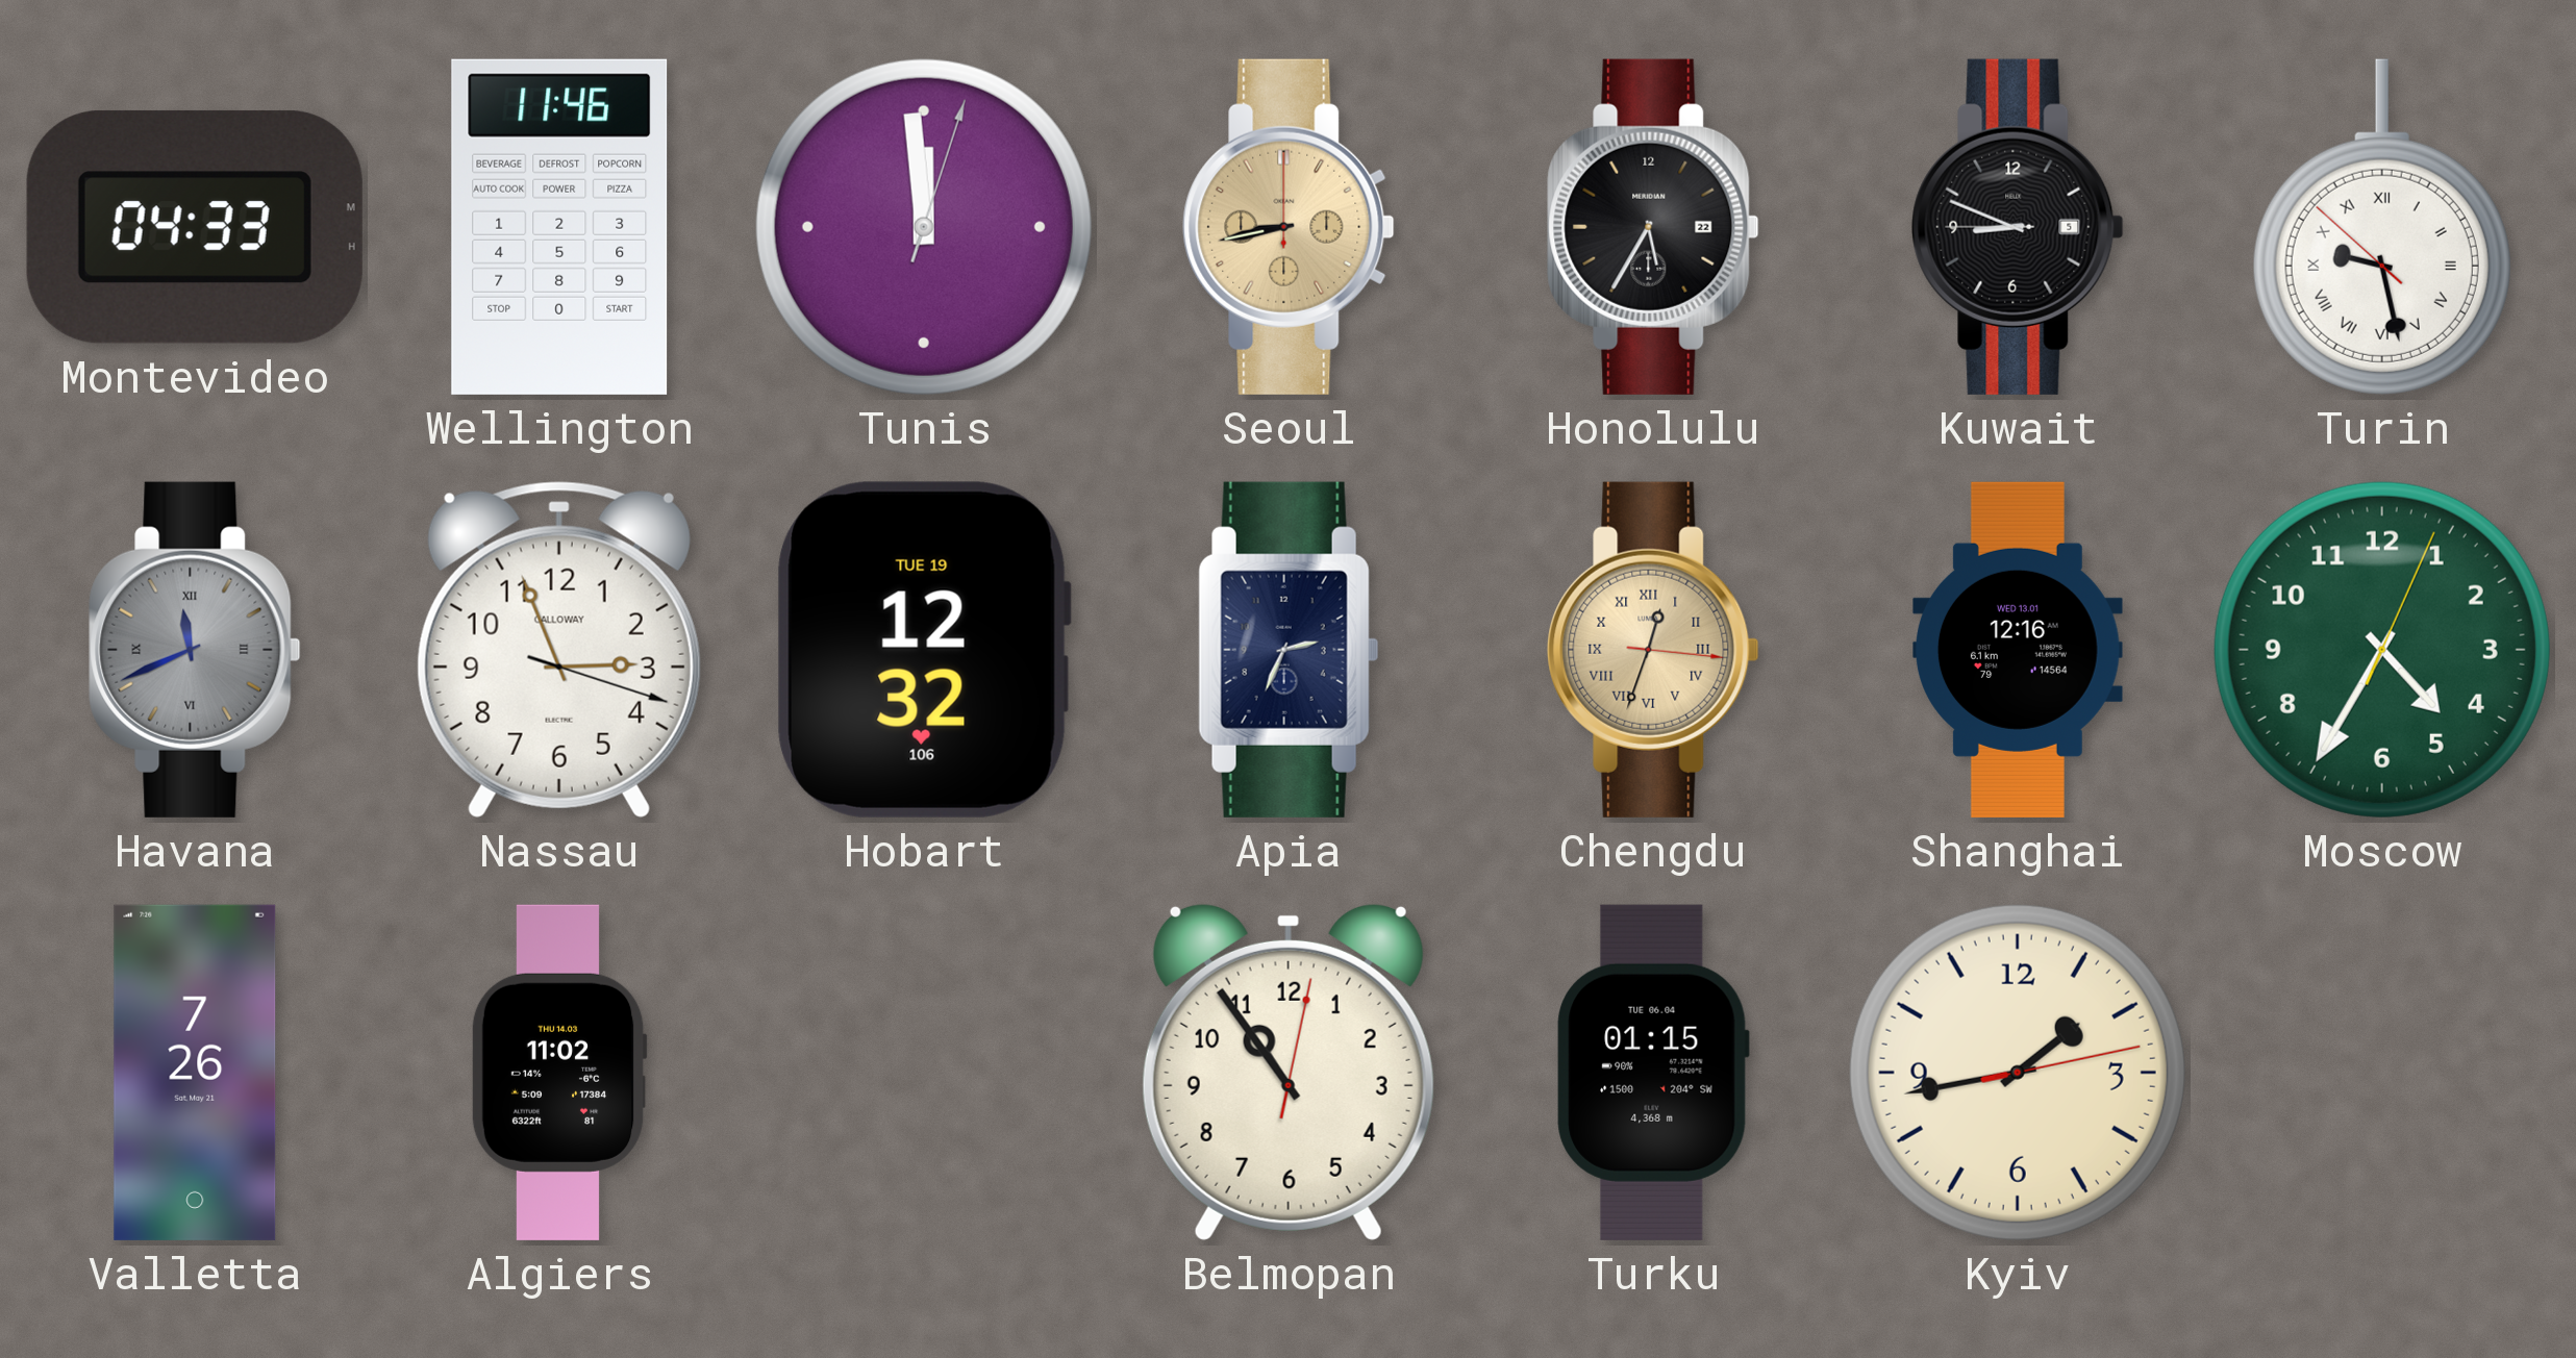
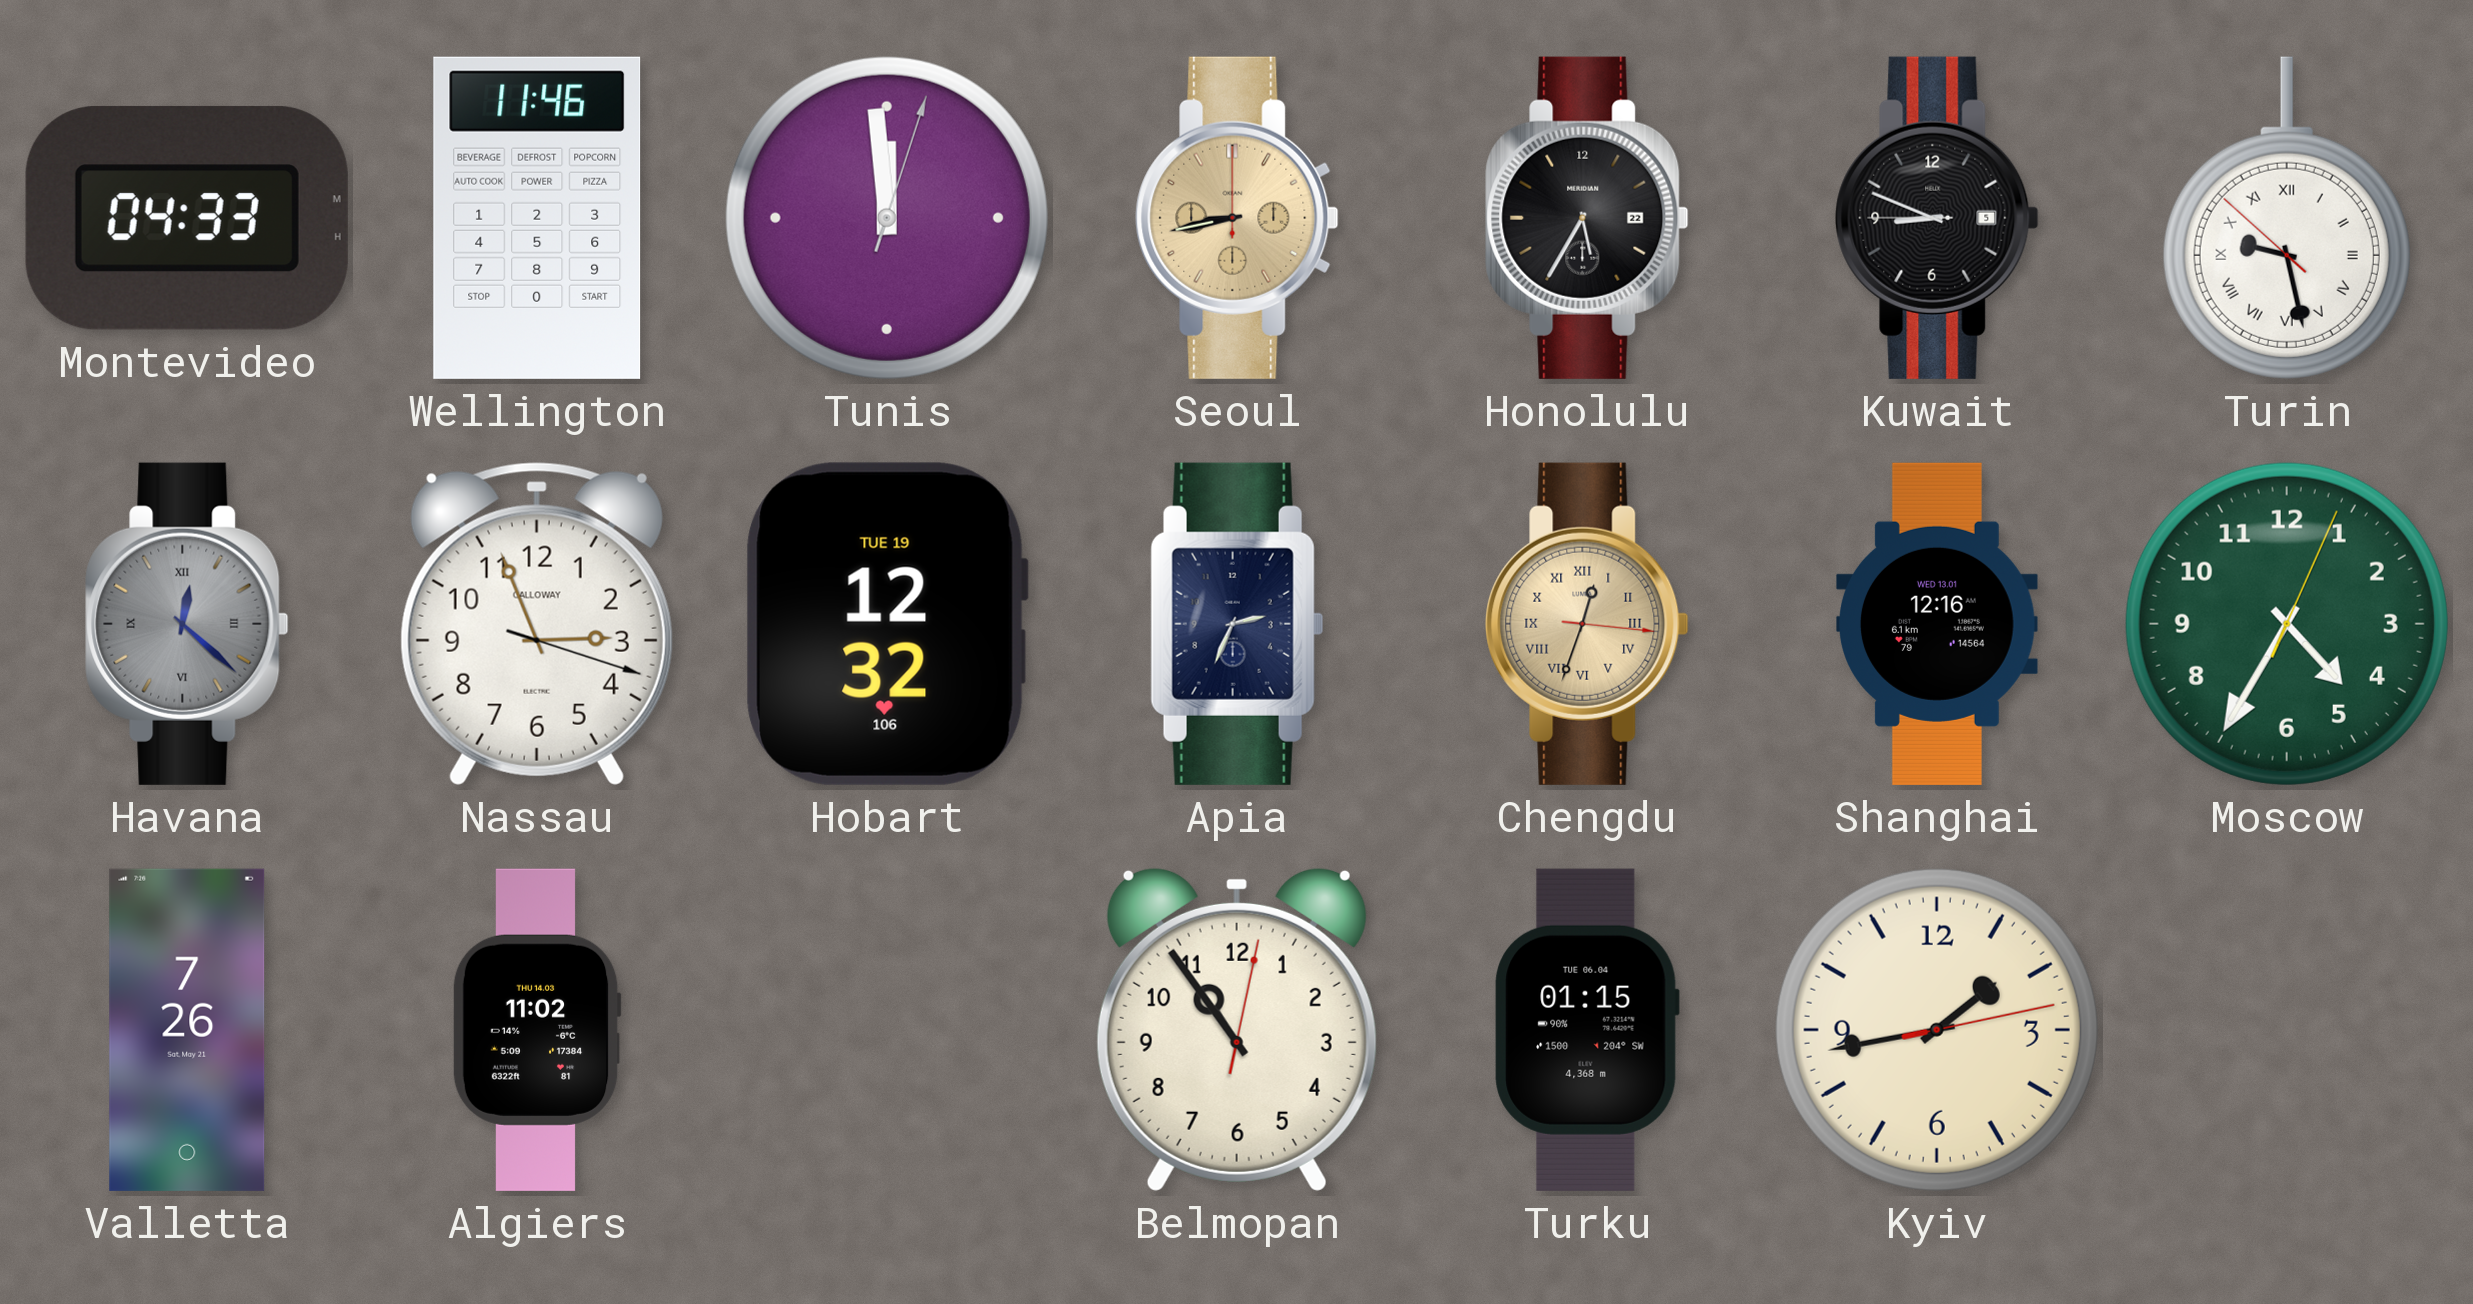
Havana: 11:41 -> 12:22 (187, 624)
